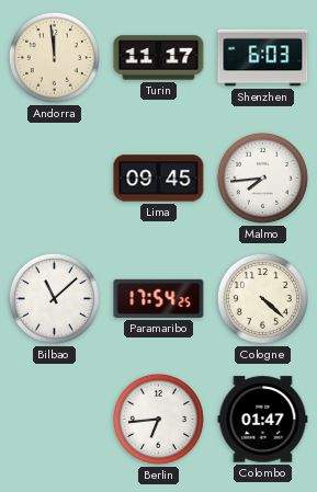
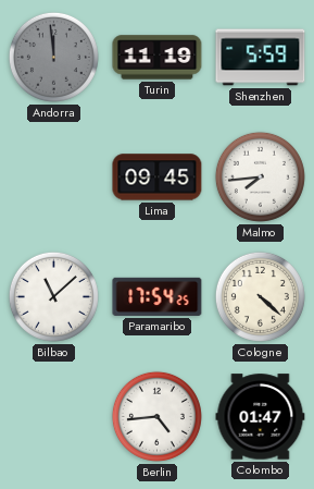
Andorra dial: cream -> grey (53, 57)
Turin: 11:17 -> 11:19 (158, 58)
Shenzhen: 6:03 -> 5:59 (261, 58)
Berlin: 6:44 -> 4:44 (156, 416)
